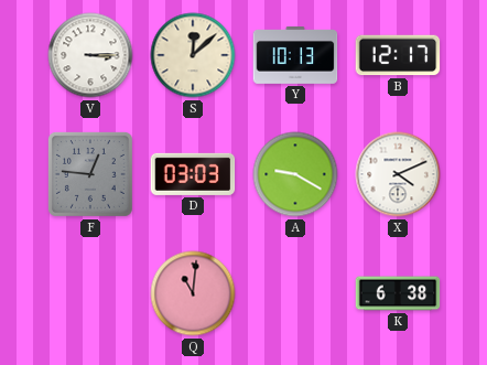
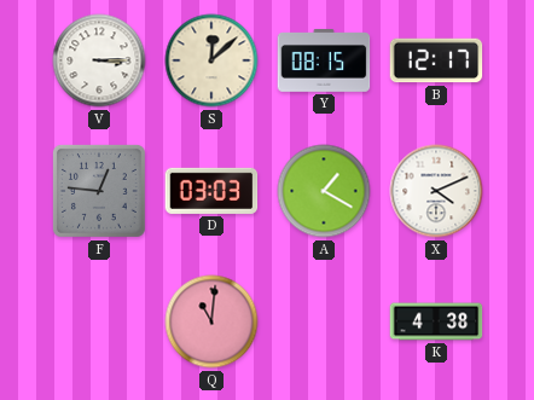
Y: 10:13 -> 08:15 (324, 62)
A: 9:20 -> 1:20 (324, 191)
K: 6:38 -> 4:38 (436, 321)
